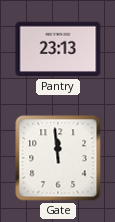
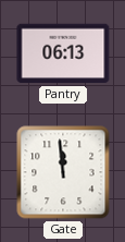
Pantry: 23:13 -> 06:13 (63, 53)
